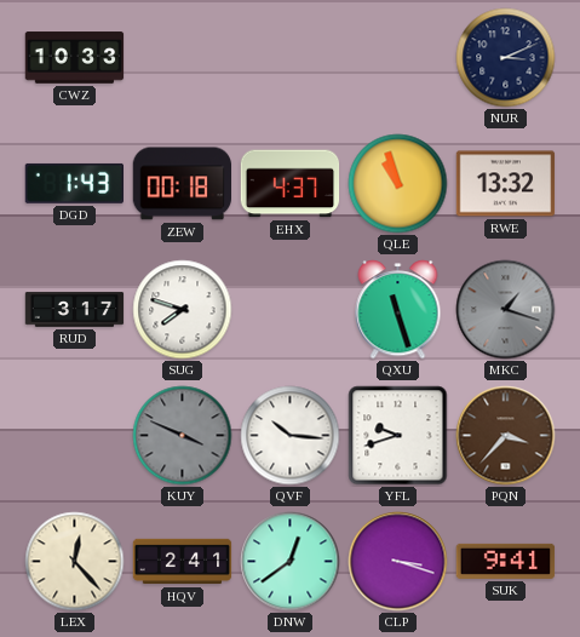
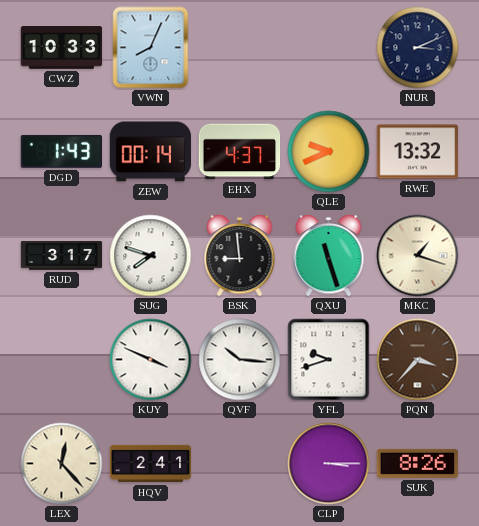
VWN: none -> 8:04 (151, 48)
ZEW: 00:18 -> 00:14 (151, 152)
QLE: 10:57 -> 9:41 (329, 152)
BSK: none -> 8:59 (240, 256)
MKC dial: grey -> cream (418, 256)
KUY dial: grey -> white (151, 360)
DNW: 12:39 -> none (291, 562)
CLP: 3:18 -> 3:15 (329, 464)
SUK: 9:41 -> 8:26 (418, 463)
